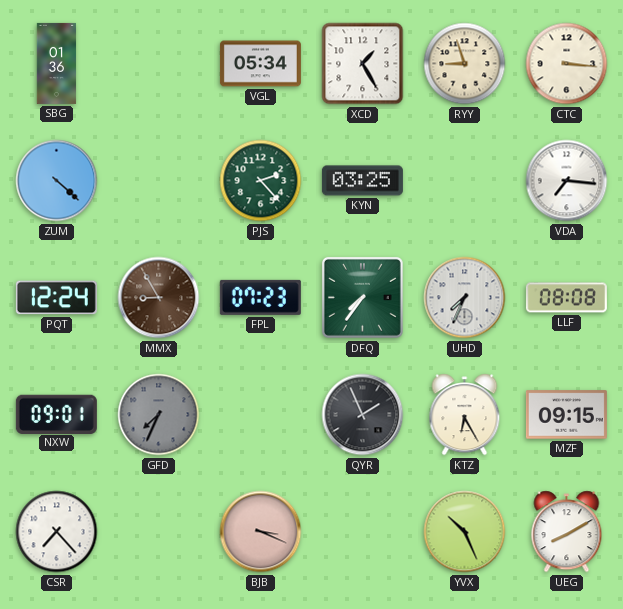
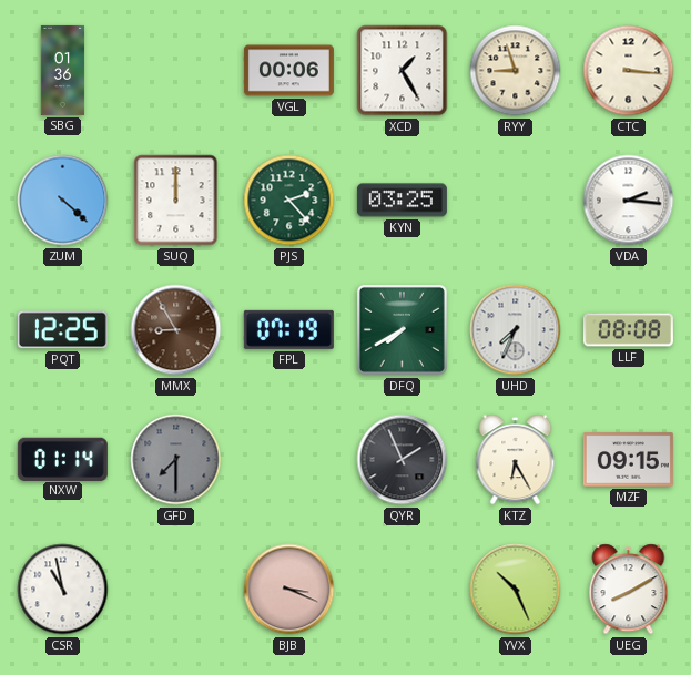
VGL: 05:34 -> 00:06 (288, 71)
SUQ: none -> 12:00 (176, 201)
VDA: 7:16 -> 2:16 (629, 201)
PQT: 12:24 -> 12:25 (62, 330)
FPL: 07:23 -> 07:19 (288, 329)
DFQ: 7:36 -> 7:40 (402, 329)
NXW: 09:01 -> 01:14 (62, 459)
GFD: 7:34 -> 7:30 (176, 460)
CSR: 7:23 -> 10:58 (63, 590)
